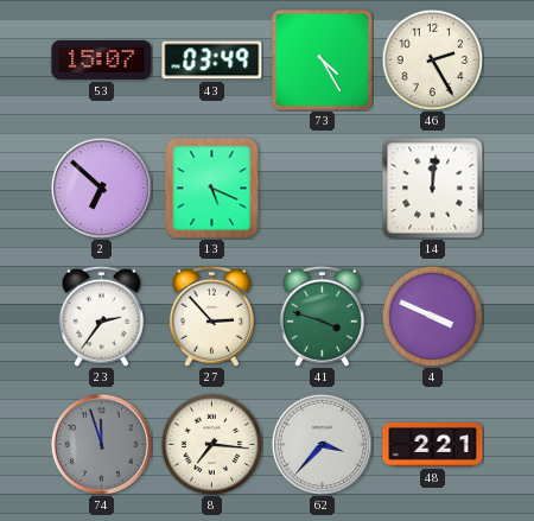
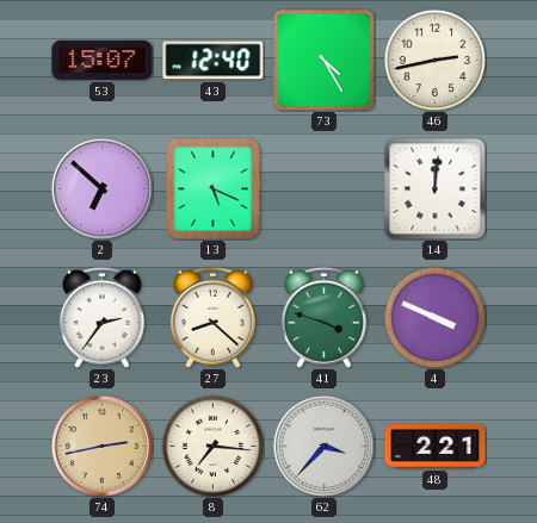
43: 03:49 -> 12:40 (214, 61)
46: 2:25 -> 2:43 (434, 60)
27: 2:53 -> 8:22 (212, 317)
74: 11:57 -> 2:43 (101, 446)
74 dial: grey -> champagne (101, 446)
